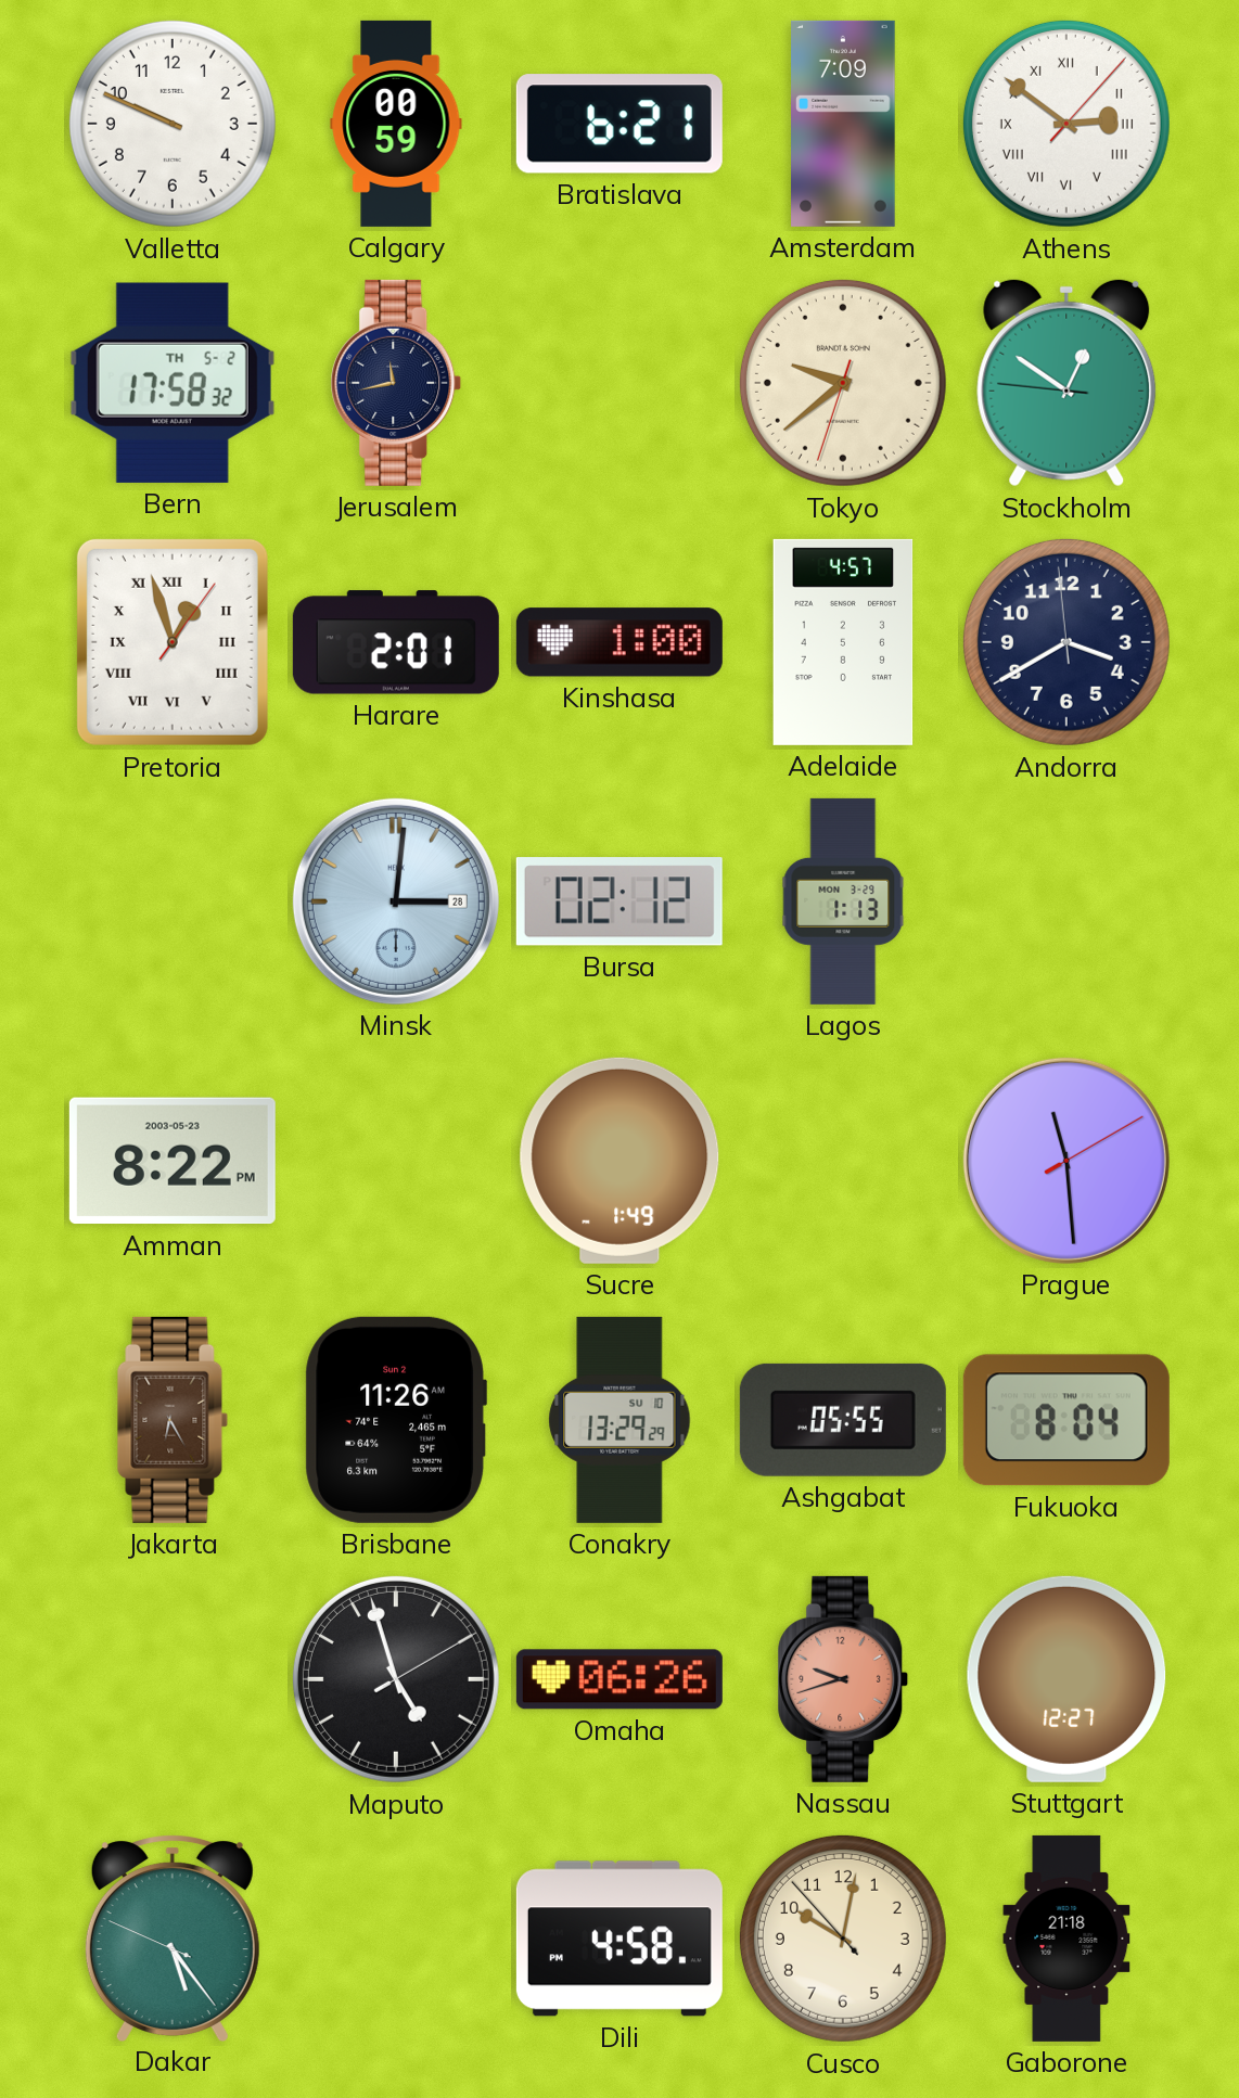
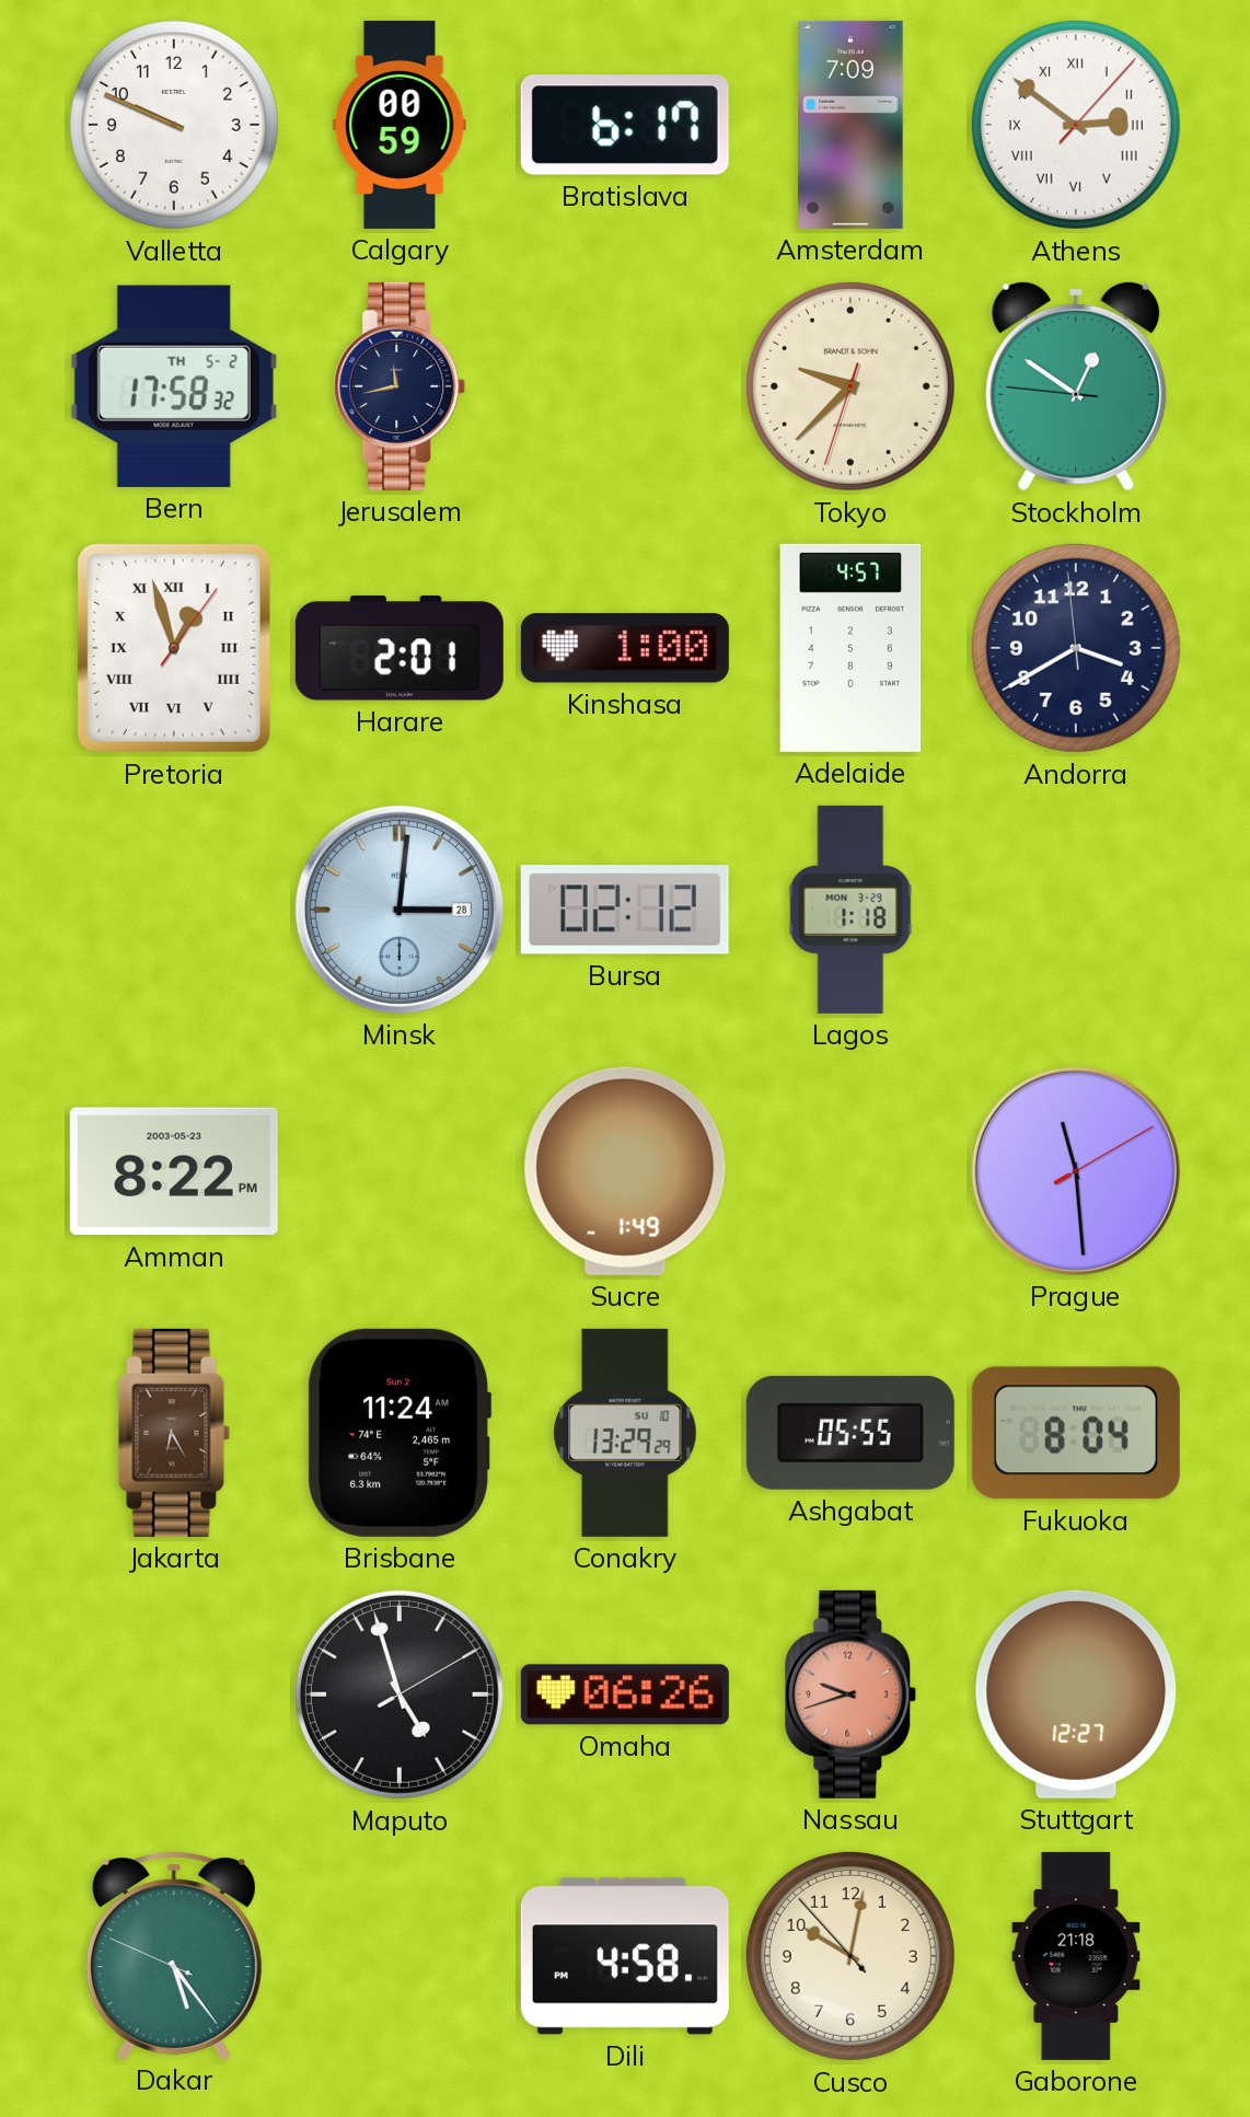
Bratislava: 6:21 -> 6:17 (625, 125)
Tokyo: 9:38 -> 9:37 (850, 386)
Lagos: 1:13 -> 1:18 (850, 910)
Brisbane: 11:26 -> 11:24 (400, 1433)
